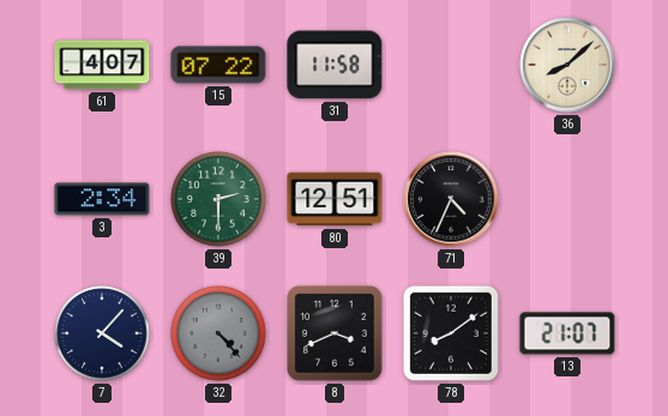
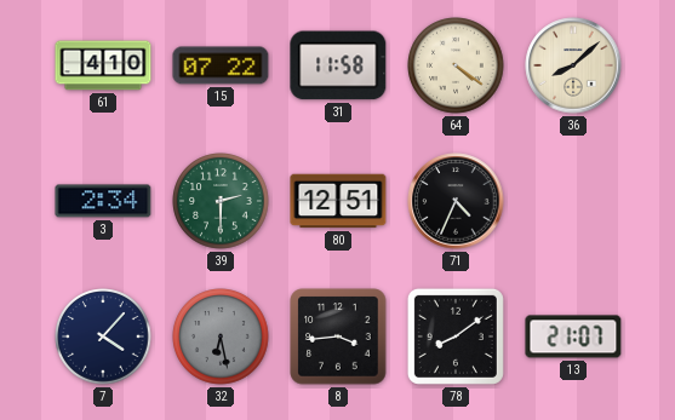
61: 4:07 -> 4:10 (103, 65)
64: none -> 4:21 (456, 65)
32: 4:23 -> 6:28 (221, 336)
8: 3:41 -> 3:44 (338, 336)
